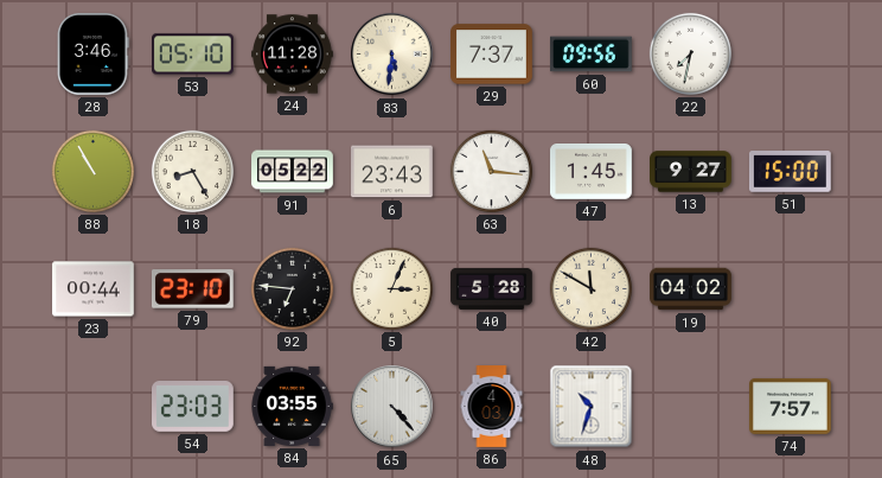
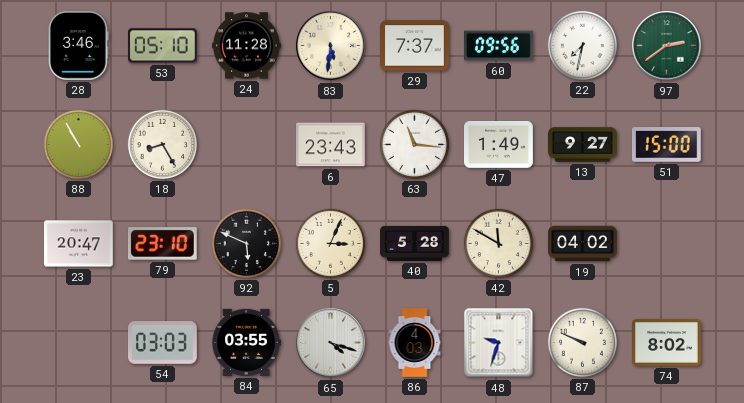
97: none -> 2:39 (667, 46)
91: 05:22 -> none (293, 172)
47: 1:45 -> 1:49 (499, 145)
23: 00:44 -> 20:47 (79, 244)
92: 6:46 -> 5:49 (246, 243)
54: 23:03 -> 03:03 (163, 343)
65: 4:23 -> 4:18 (331, 343)
48: 10:33 -> 9:33 (499, 343)
87: none -> 9:49 (582, 342)
74: 7:57 -> 8:02 (667, 342)
